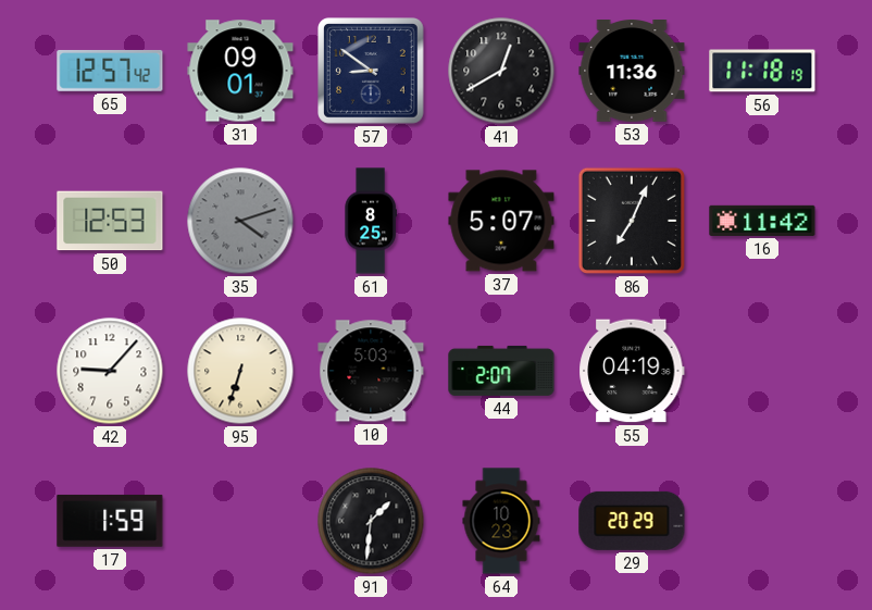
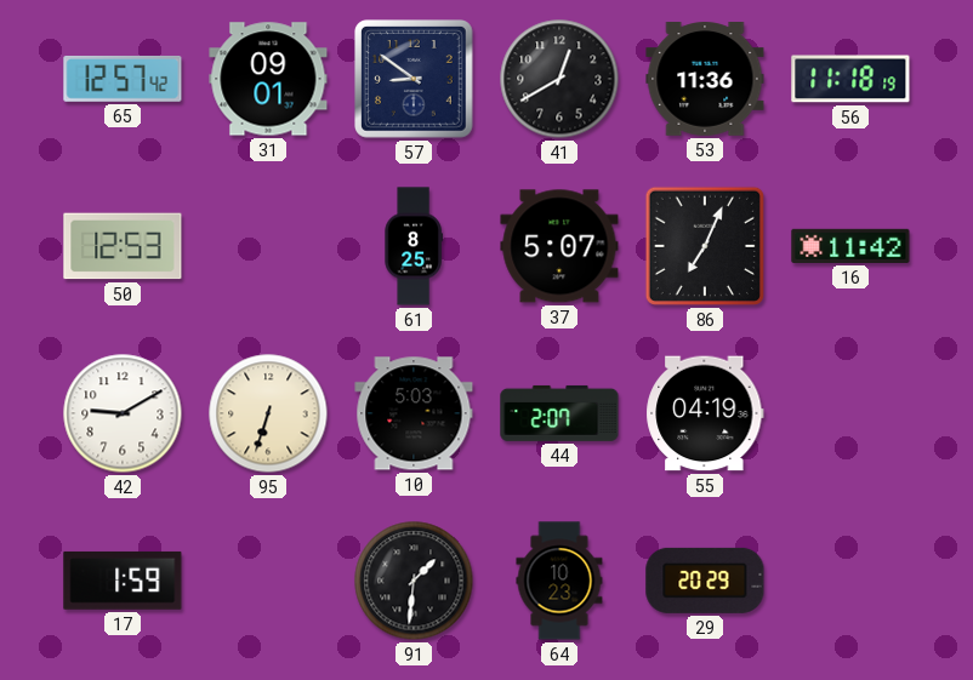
35: 4:12 -> none (240, 221)
42: 9:07 -> 9:10 (123, 413)
